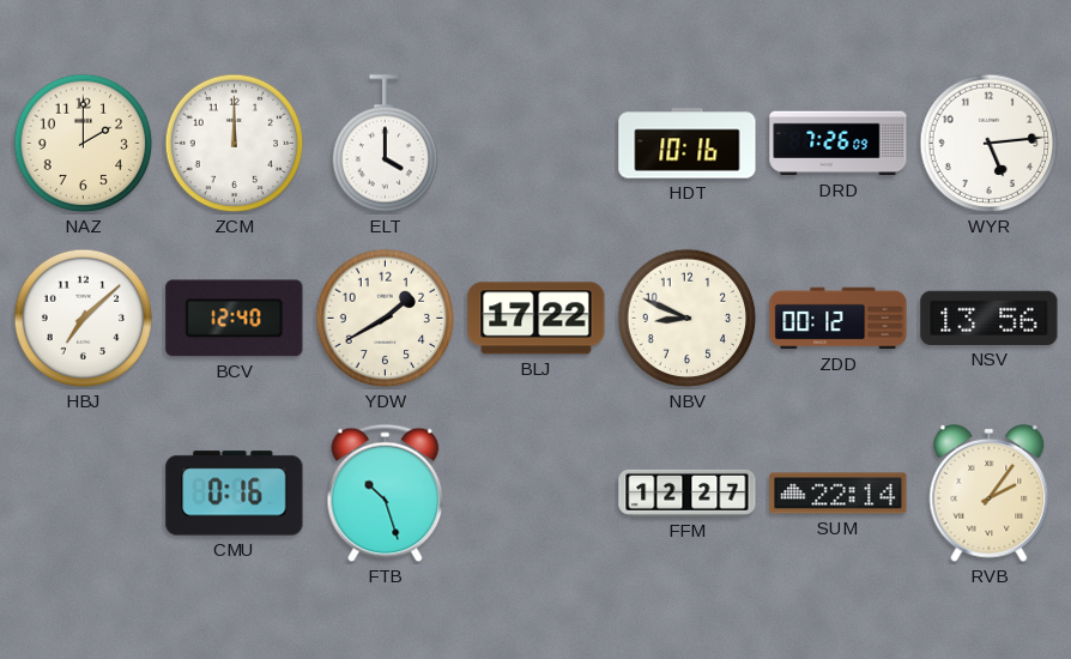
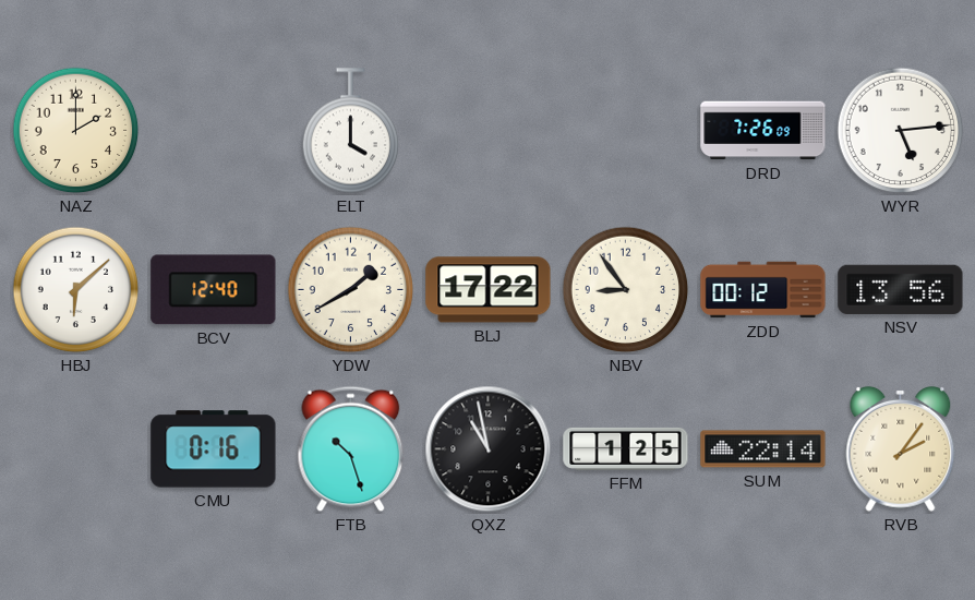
ZCM: 12:00 -> none (235, 144)
HDT: 10:16 -> none (688, 144)
HBJ: 7:08 -> 6:08 (76, 290)
NBV: 8:49 -> 8:54 (626, 290)
QXZ: none -> 10:58 (489, 449)
FFM: 12:27 -> 1:25 (626, 448)
